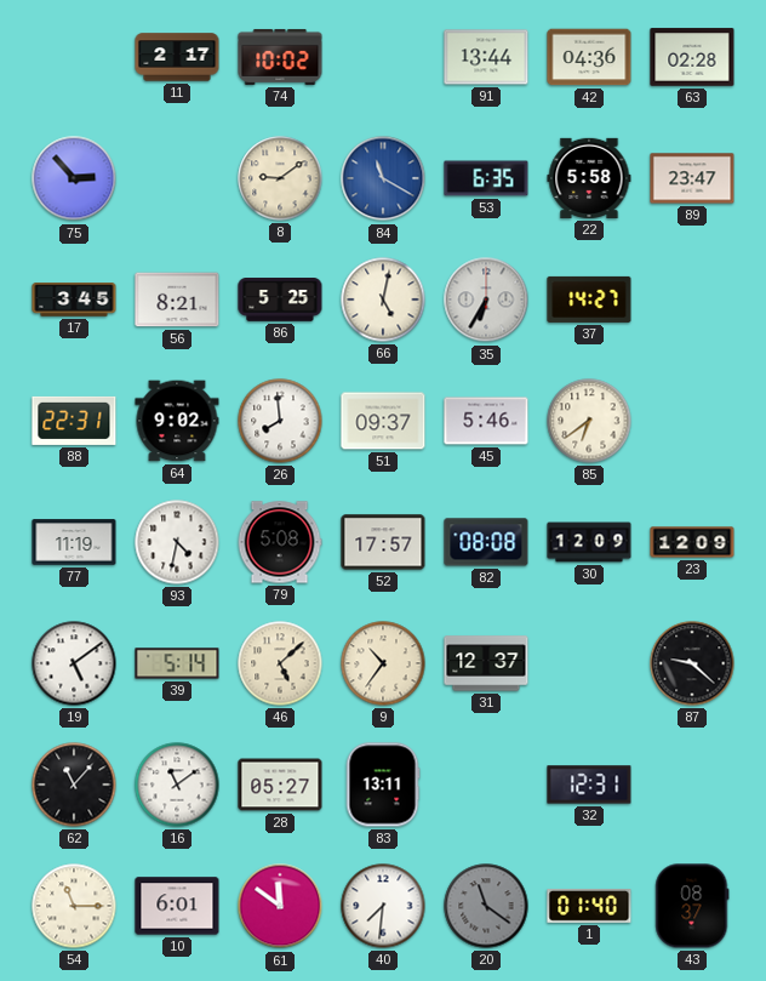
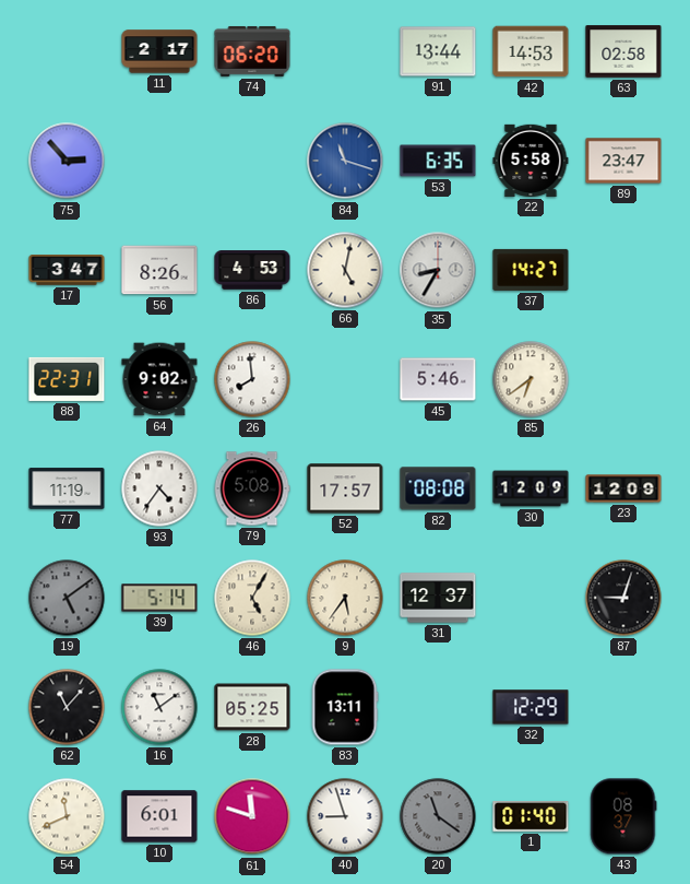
74: 10:02 -> 06:20 (252, 51)
42: 04:36 -> 14:53 (531, 51)
63: 02:28 -> 02:58 (623, 51)
8: 9:09 -> none (280, 178)
84: 11:20 -> 11:18 (345, 161)
17: 3:45 -> 3:47 (67, 270)
56: 8:21 -> 8:26 (159, 270)
86: 5:25 -> 4:53 (252, 271)
35: 6:35 -> 8:35 (438, 270)
51: 09:37 -> none (383, 421)
93: 4:32 -> 4:36 (159, 488)
19 dial: white -> grey (67, 598)
46: 5:08 -> 5:05 (252, 598)
9: 10:36 -> 5:36 (345, 598)
87: 9:22 -> 9:03 (623, 598)
28: 05:27 -> 05:25 (252, 707)
32: 12:31 -> 12:29 (531, 707)
54: 11:15 -> 11:41 (67, 816)
61: 11:51 -> 11:48 (252, 816)
40: 7:31 -> 8:57 (345, 816)
